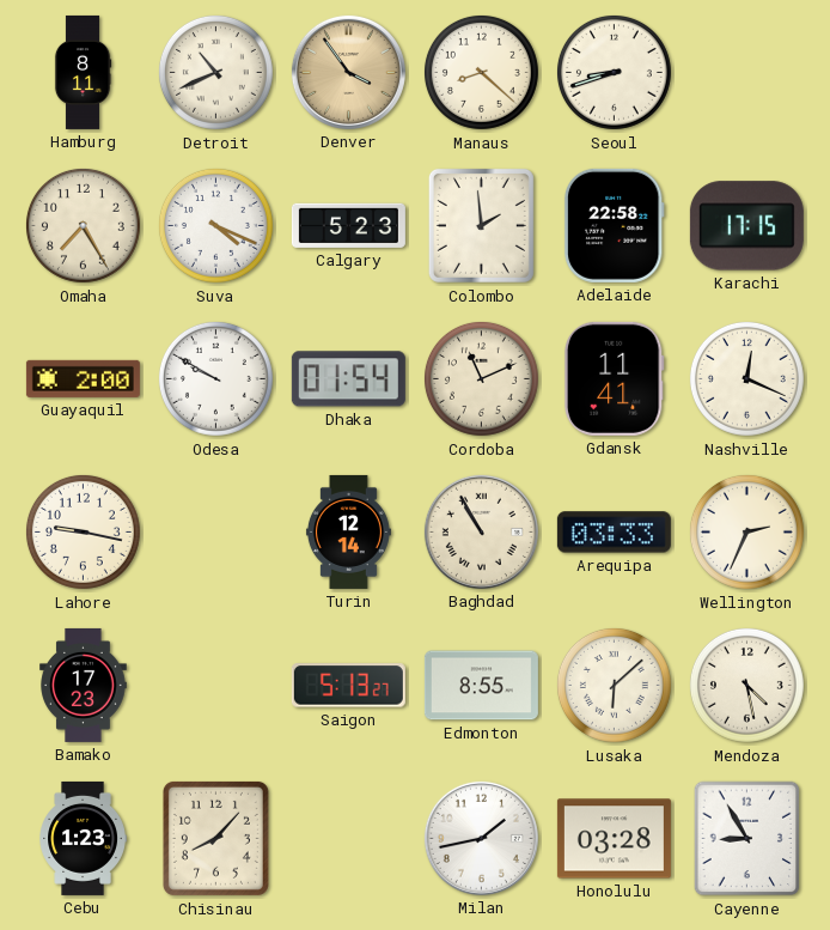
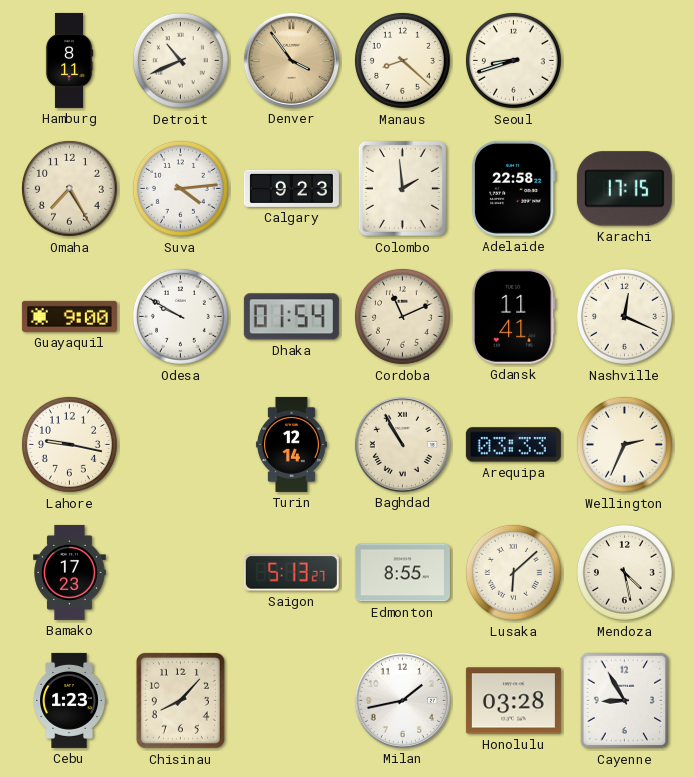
Suva: 4:19 -> 4:14 (180, 188)
Calgary: 5:23 -> 9:23 (291, 188)
Guayaquil: 2:00 -> 9:00 (69, 316)
